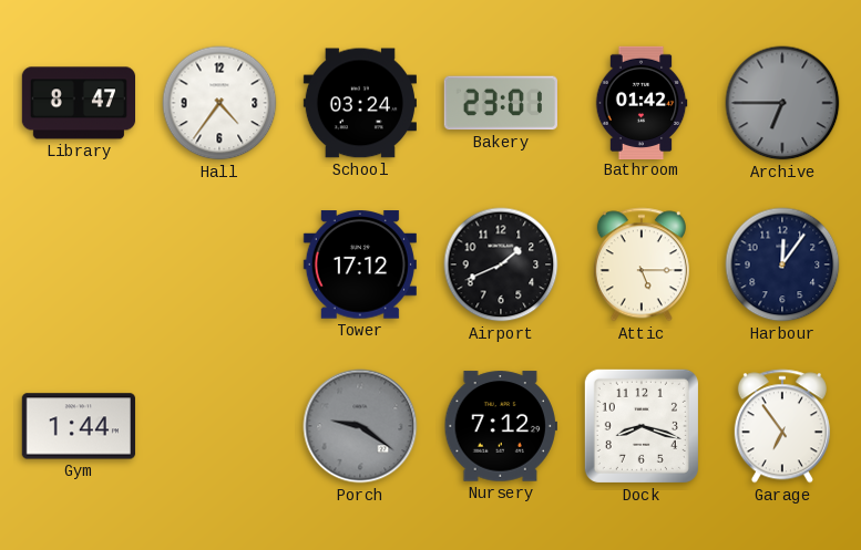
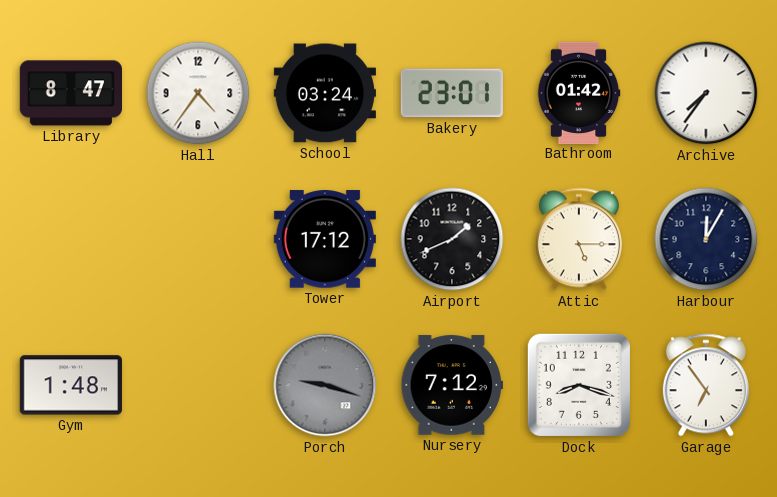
Archive: 6:45 -> 7:36 (706, 93)
Archive dial: grey -> white (706, 93)
Harbour: 12:06 -> 12:05 (706, 239)
Gym: 1:44 -> 1:48 (71, 385)
Porch: 9:21 -> 9:18 (325, 385)
